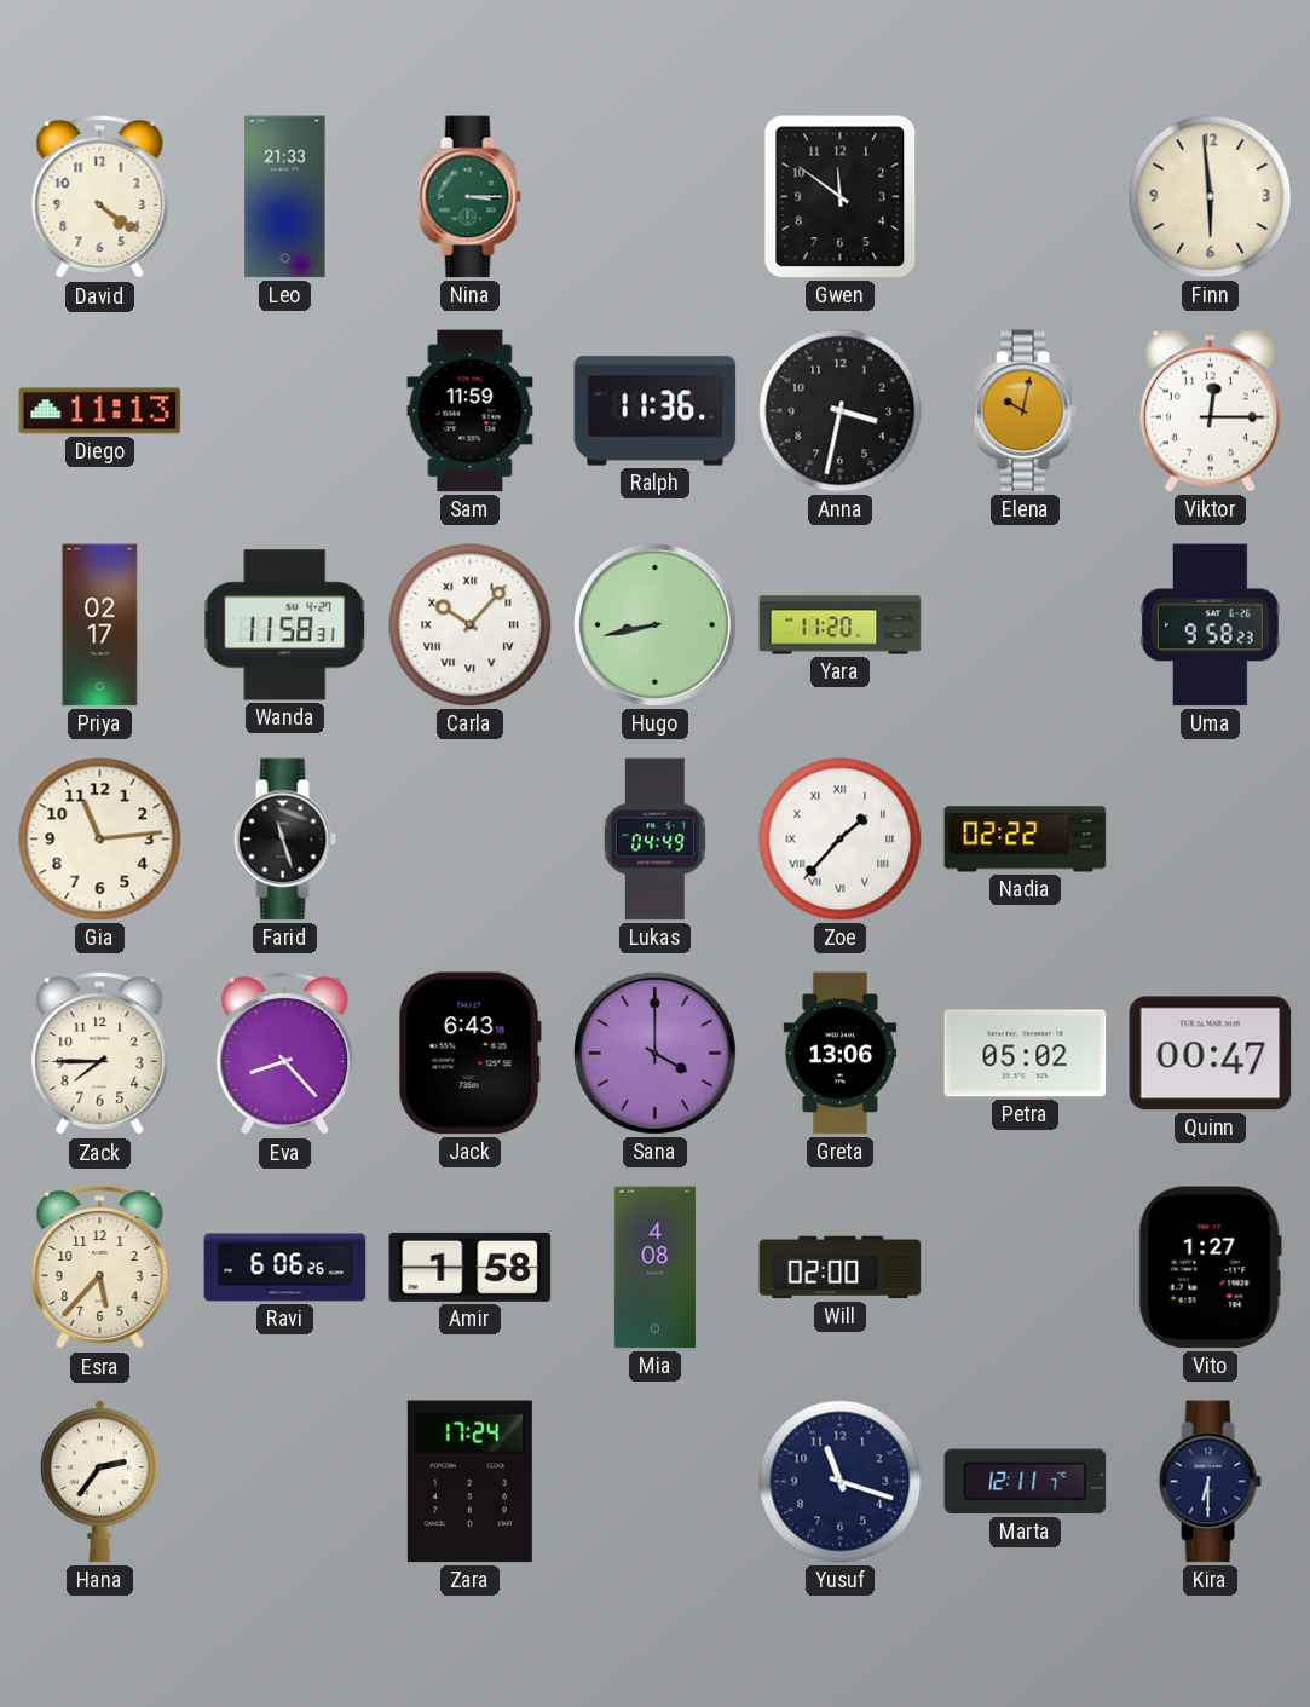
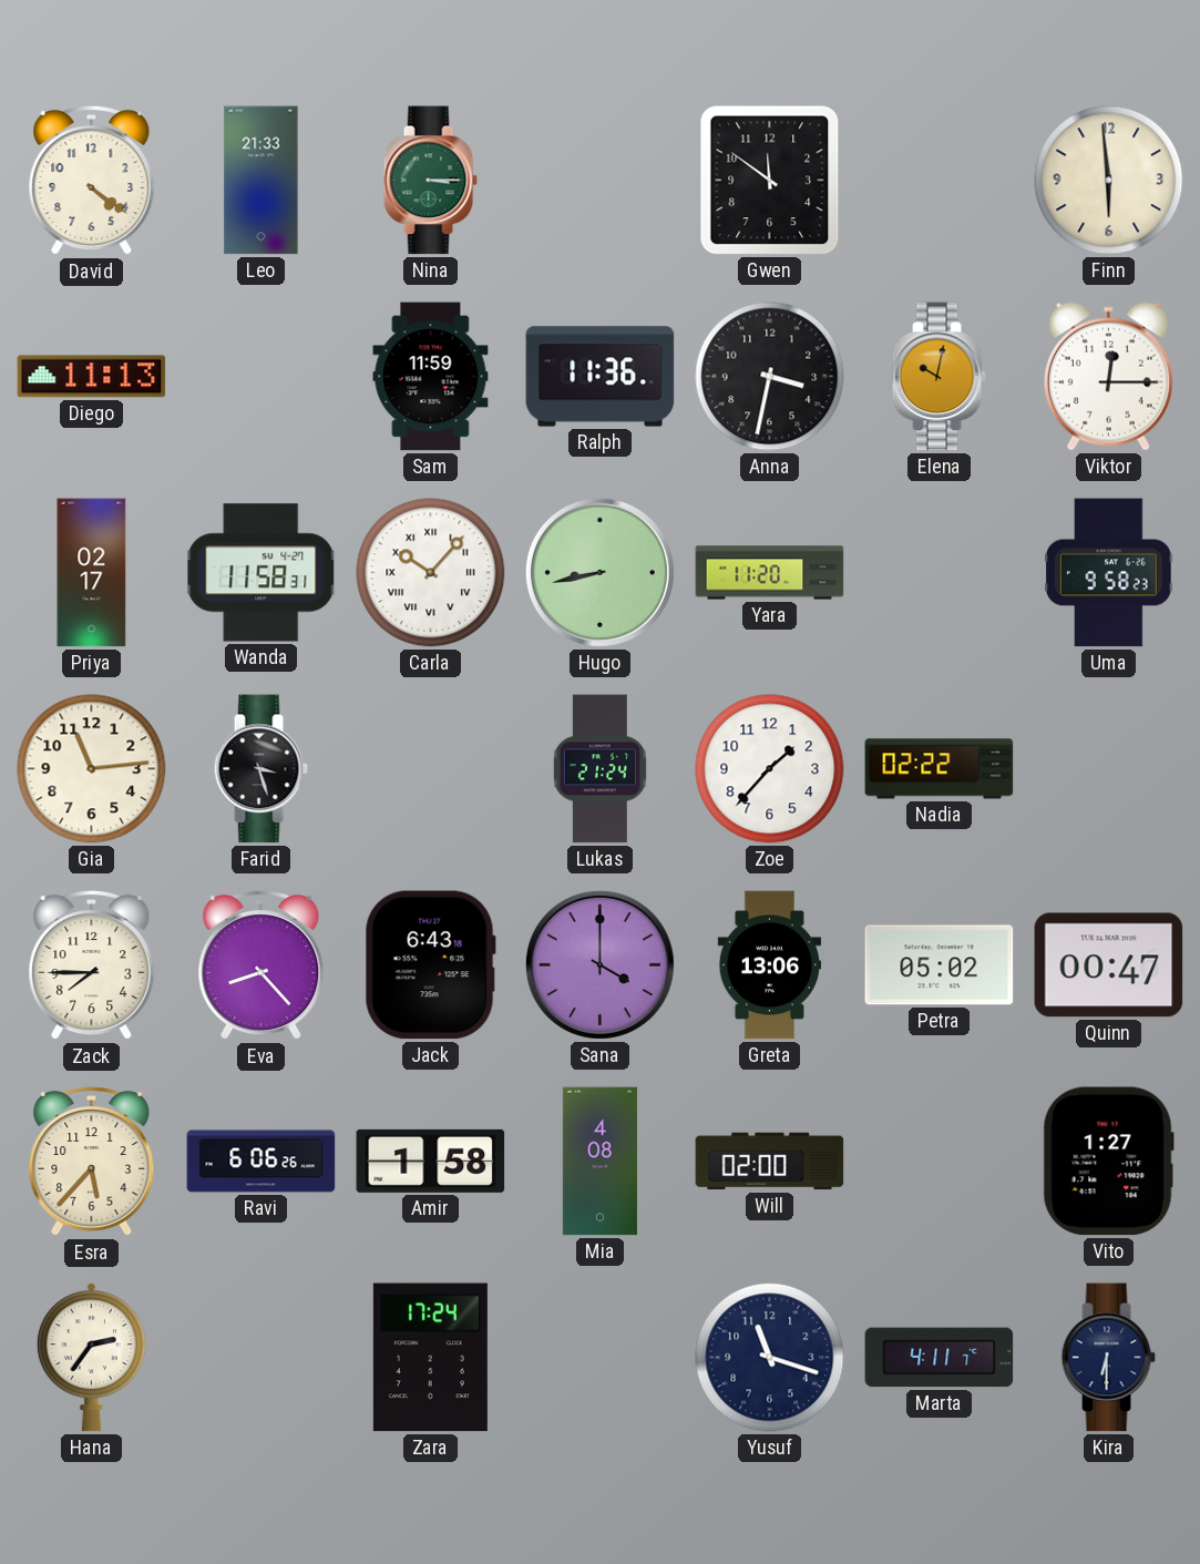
Farid: 11:27 -> 3:27 (260, 769)
Lukas: 04:49 -> 21:24 (599, 769)
Zoe numerals: Roman -> Arabic (770, 769)
Marta: 12:11 -> 4:11 (940, 1358)
